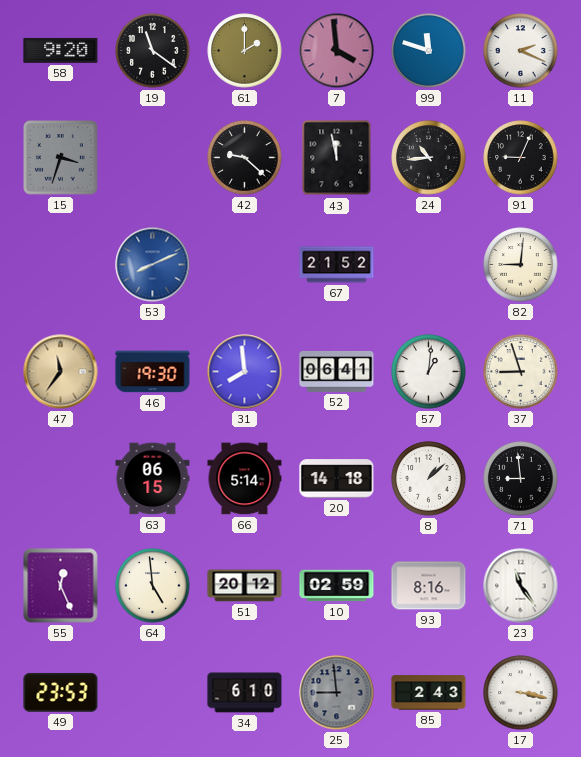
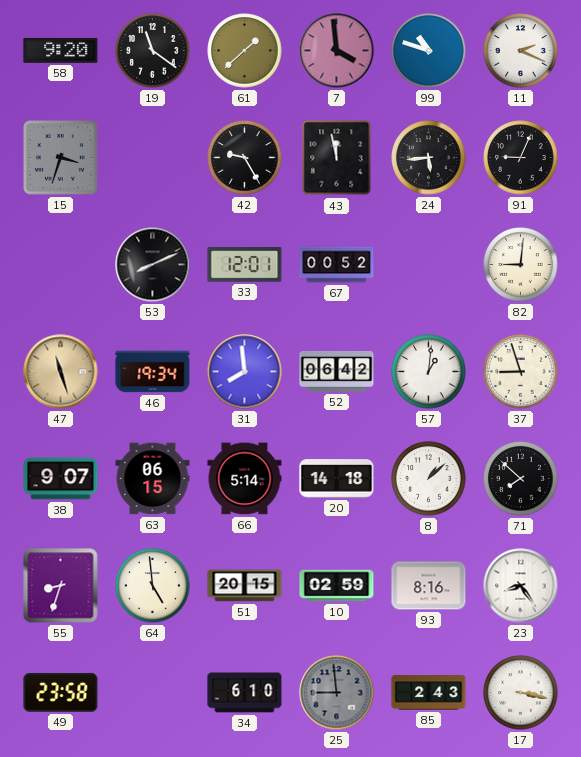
61: 2:00 -> 1:38 (245, 51)
99: 11:48 -> 10:48 (429, 51)
42: 9:22 -> 9:25 (245, 158)
24: 10:44 -> 5:44 (429, 158)
53 dial: blue -> black (153, 265)
33: none -> 12:01 (245, 265)
67: 21:52 -> 00:52 (337, 265)
47: 11:36 -> 11:27 (61, 372)
46: 19:30 -> 19:34 (153, 372)
52: 06:41 -> 06:42 (337, 371)
38: none -> 9:07 (61, 479)
71: 8:59 -> 7:52 (521, 479)
55: 12:26 -> 8:33 (61, 586)
51: 20:12 -> 20:15 (245, 586)
23: 11:24 -> 8:24 (521, 586)
49: 23:53 -> 23:58 (61, 692)
